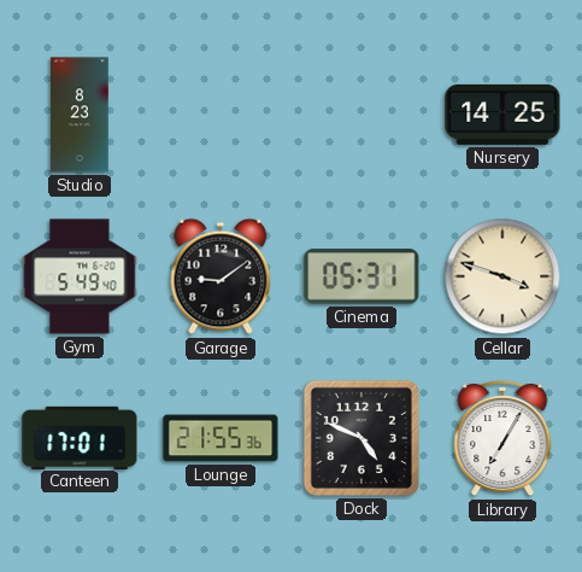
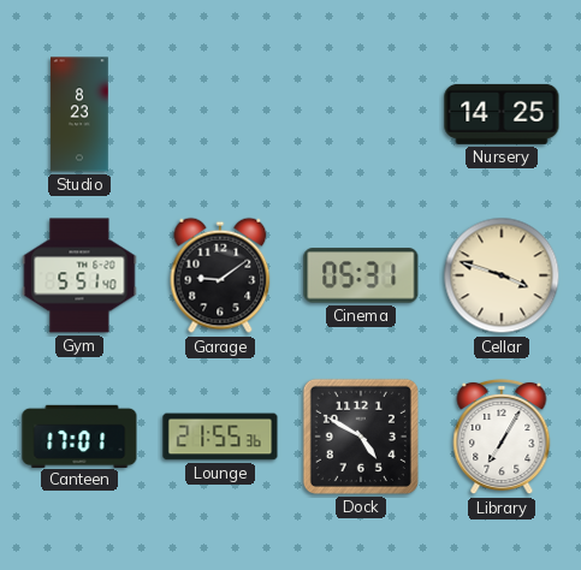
Gym: 5:49 -> 5:51 (79, 275)
Dock: 4:49 -> 4:50 (361, 437)
